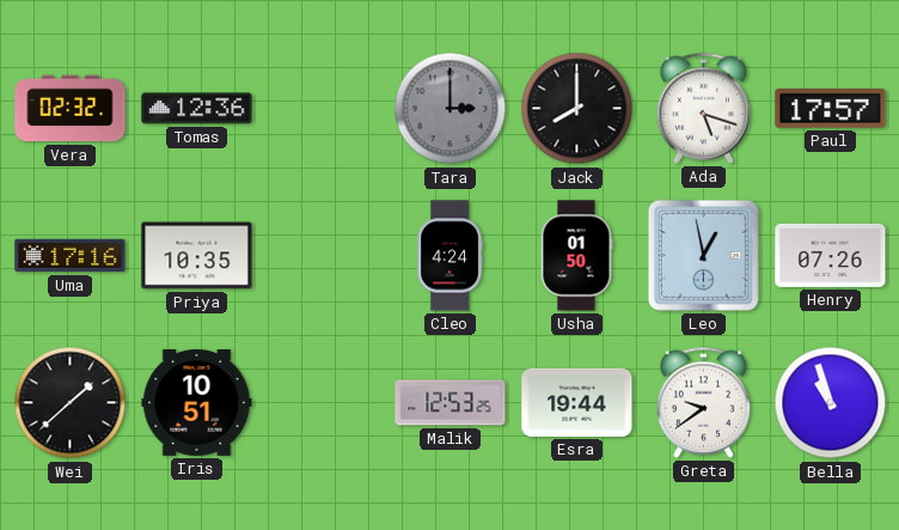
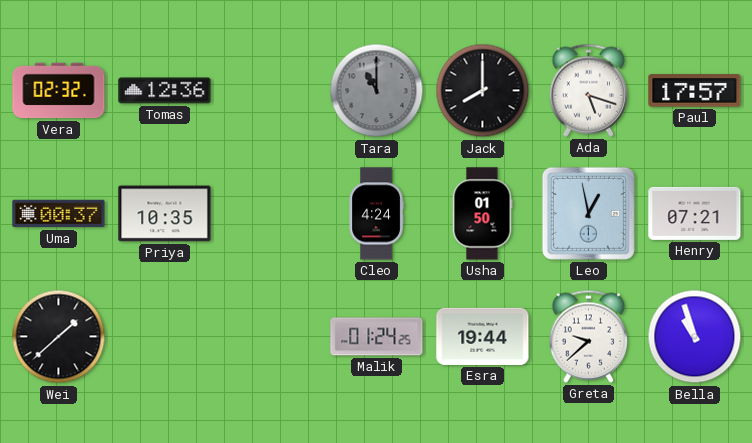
Tara: 3:00 -> 11:00 (377, 91)
Uma: 17:16 -> 00:37 (59, 214)
Henry: 07:26 -> 07:21 (695, 213)
Iris: 10:51 -> none (197, 402)
Malik: 12:53 -> 01:24 (377, 337)
Greta: 9:39 -> 9:38 (589, 336)
